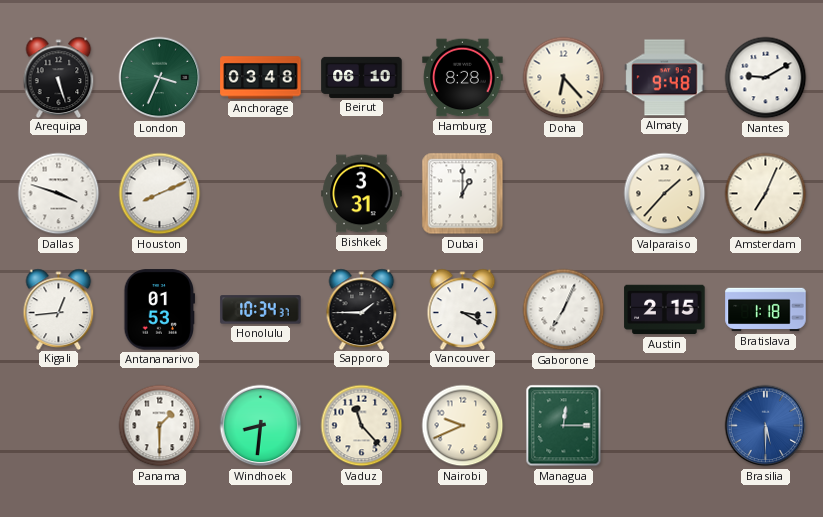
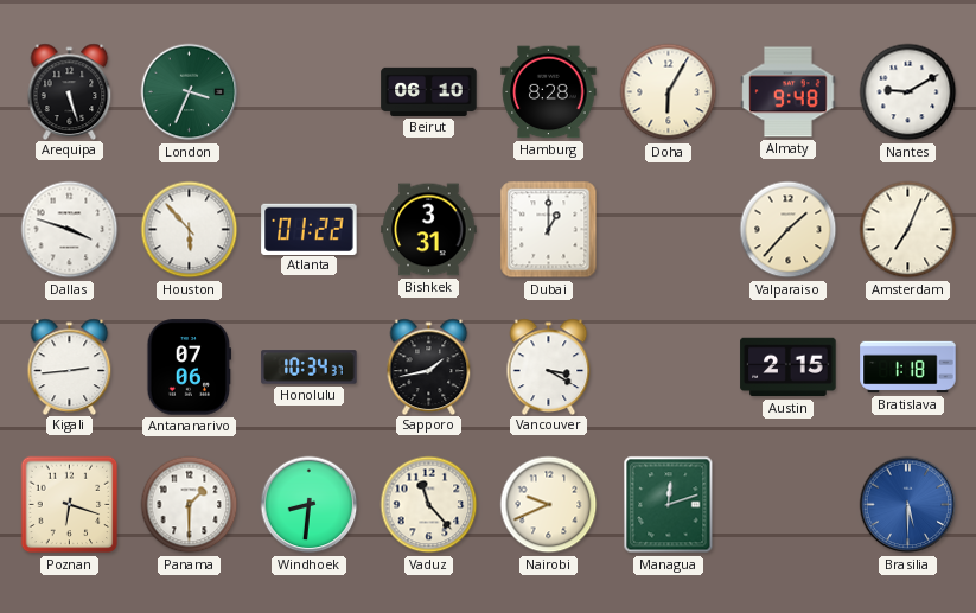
Anchorage: 03:48 -> none (261, 78)
Doha: 6:23 -> 6:05 (669, 92)
Houston: 8:11 -> 5:53 (190, 230)
Atlanta: none -> 01:22 (310, 229)
Kigali: 12:44 -> 2:44 (70, 366)
Antananarivo: 01:53 -> 07:06 (190, 368)
Sapporo: 1:45 -> 1:43 (429, 366)
Gaborone: 7:04 -> none (564, 310)
Poznan: none -> 6:18 (70, 505)
Managua: 12:15 -> 12:12 (669, 505)
